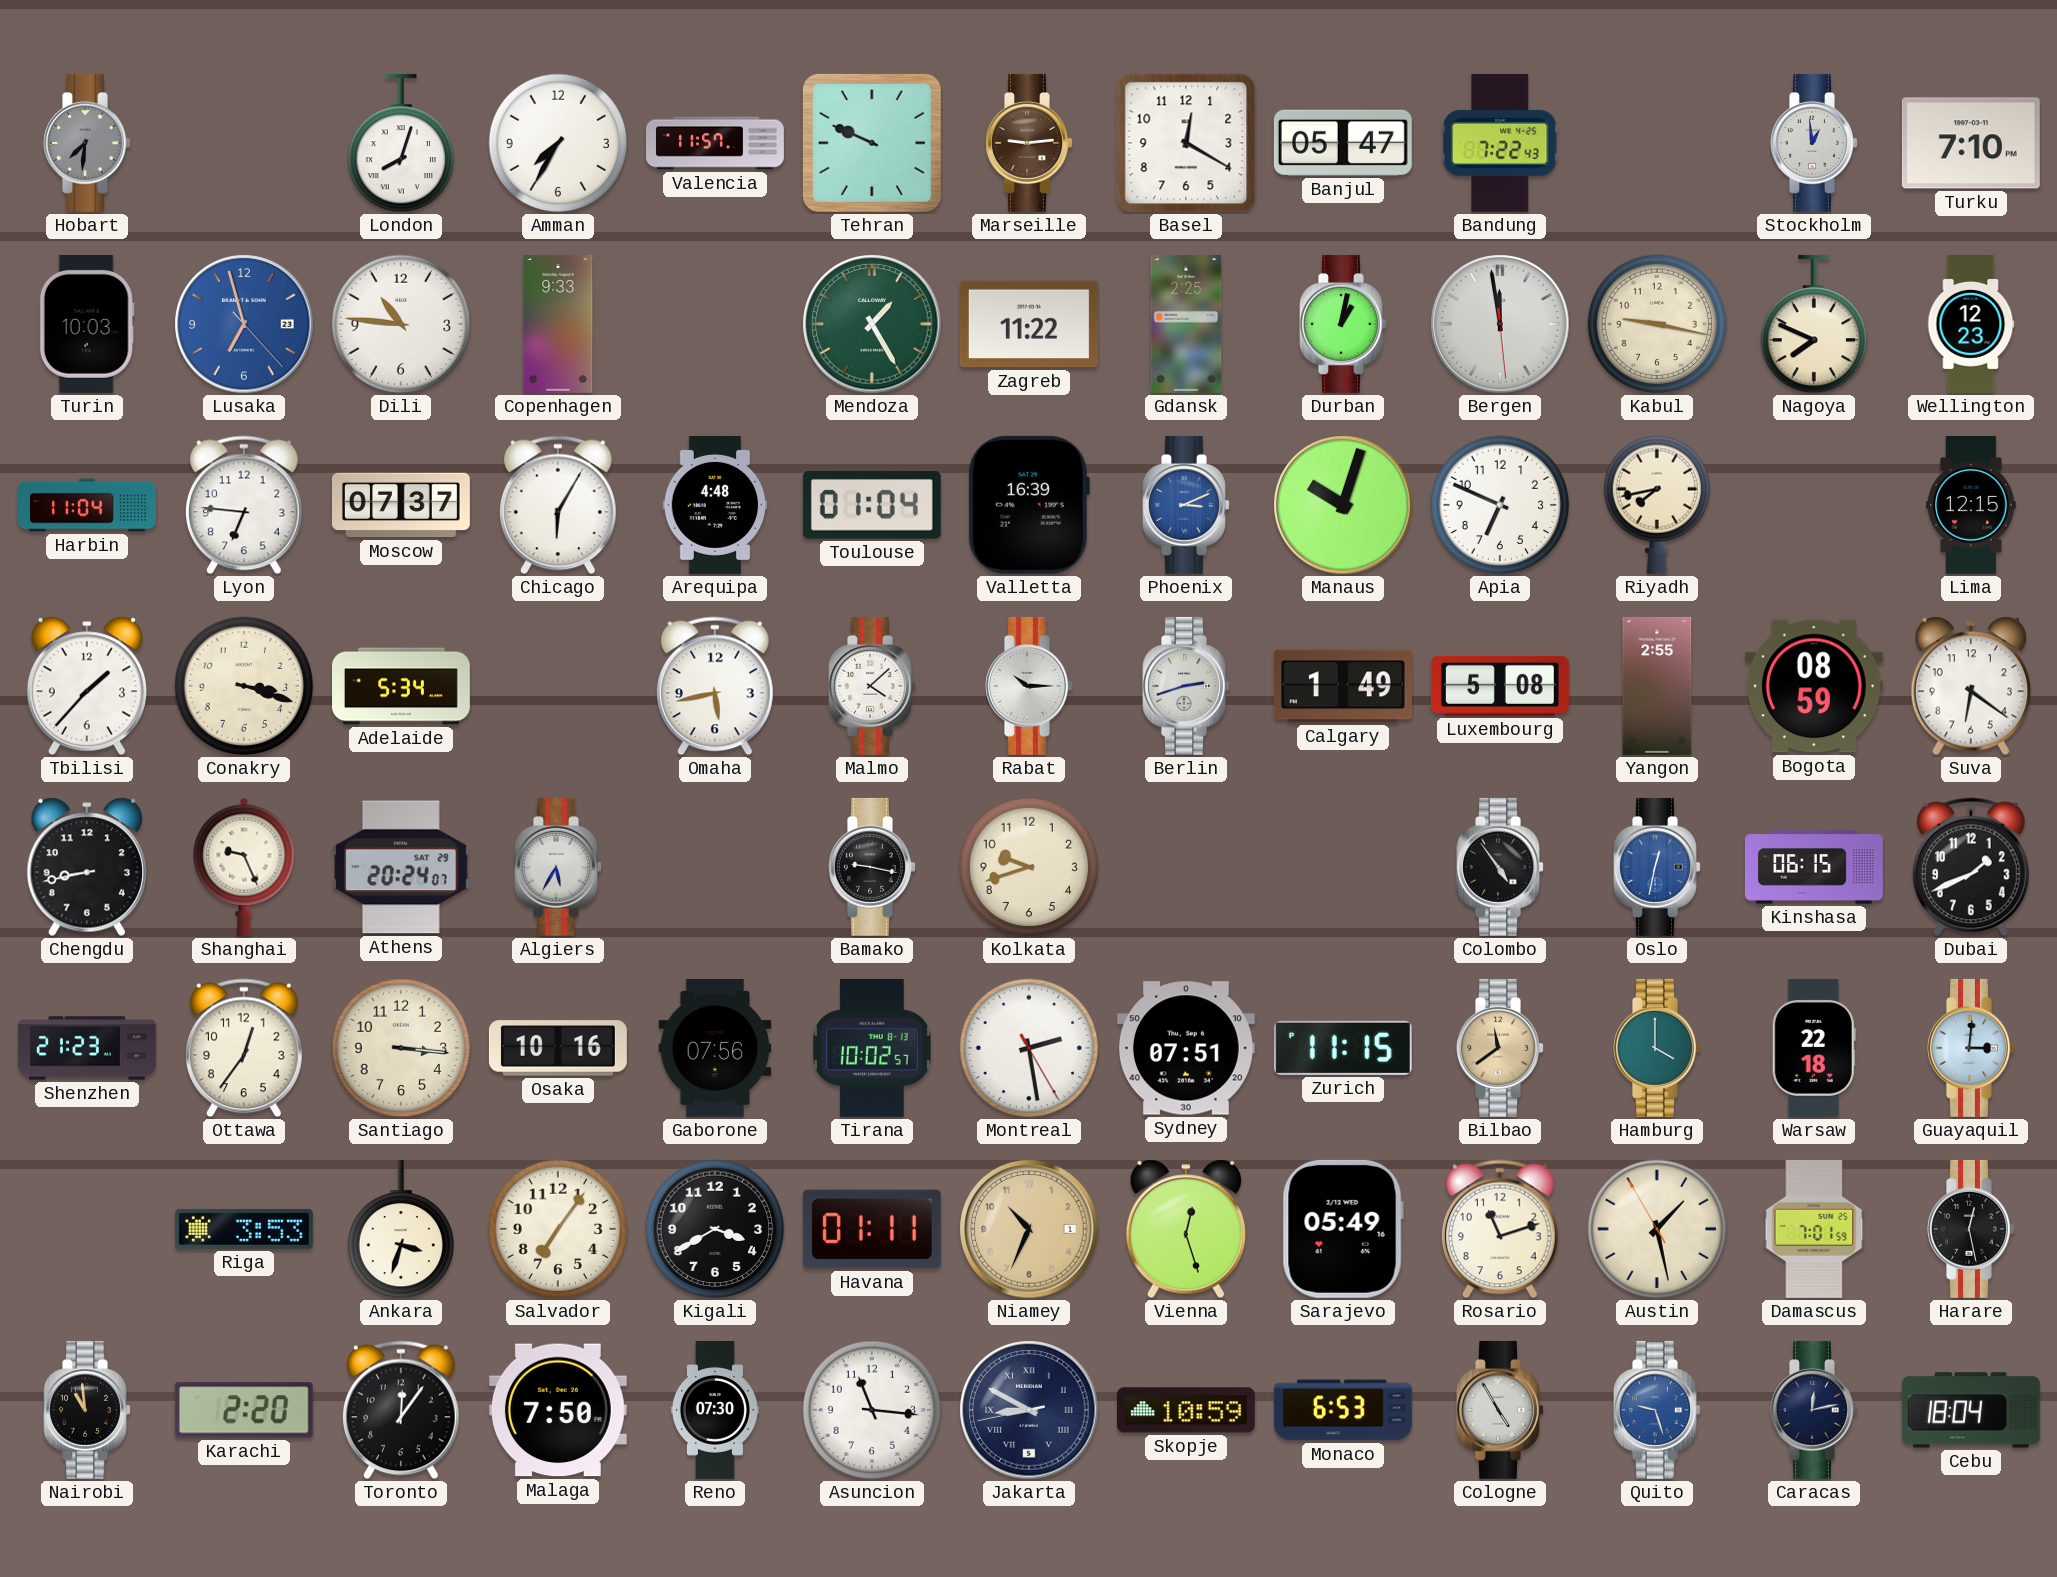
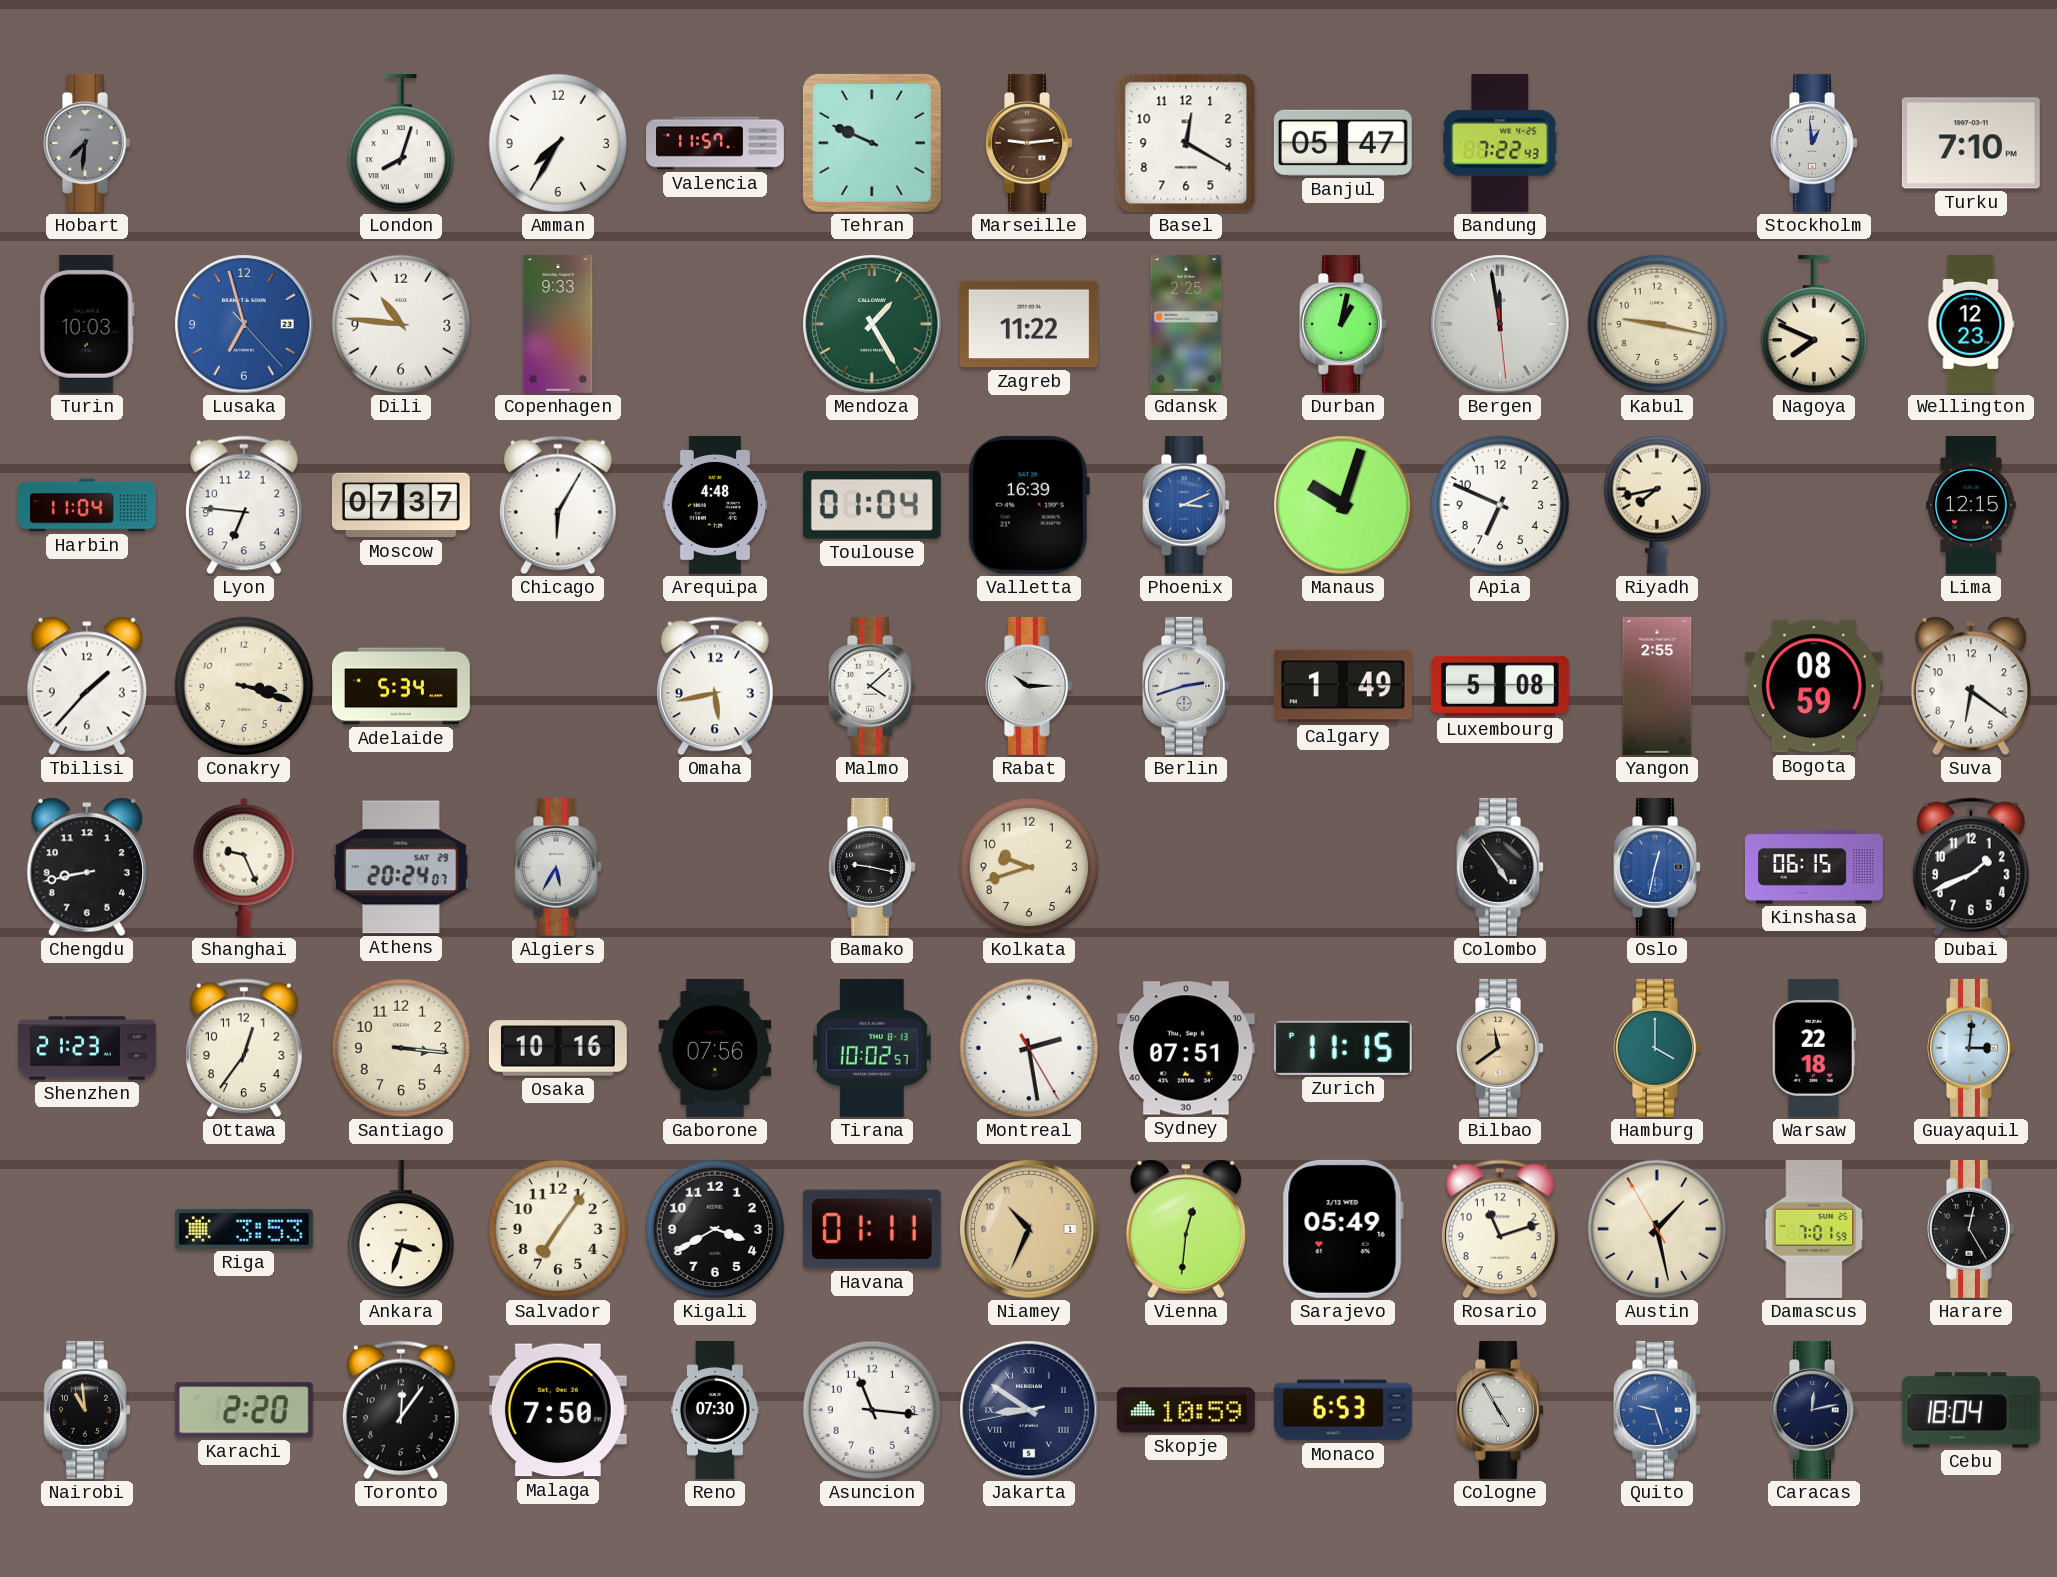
Vienna: 12:27 -> 12:31 (1185, 1229)
Harare: 12:28 -> 12:25 (1971, 1229)
Jakarta: 8:49 -> 8:50 (1029, 1410)
